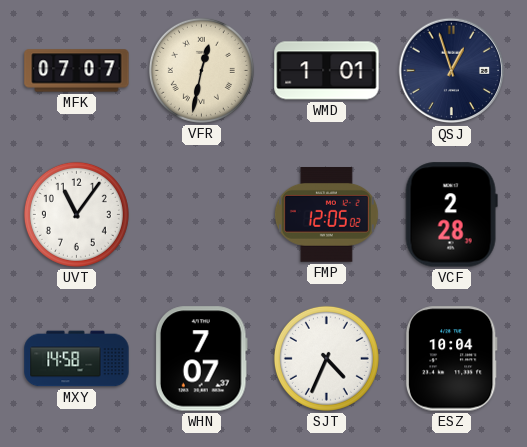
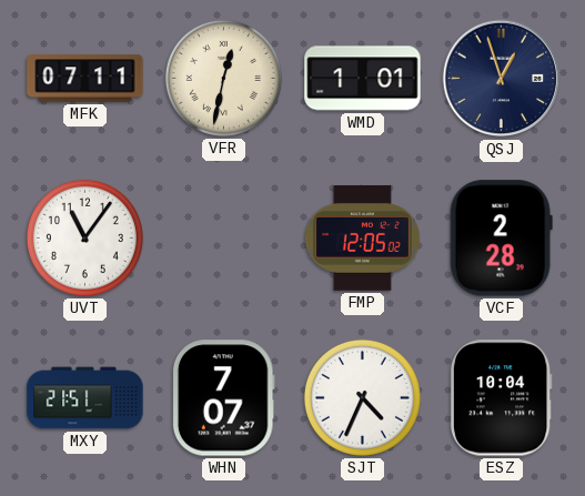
MFK: 07:07 -> 07:11 (85, 79)
MXY: 14:58 -> 21:51 (85, 398)
